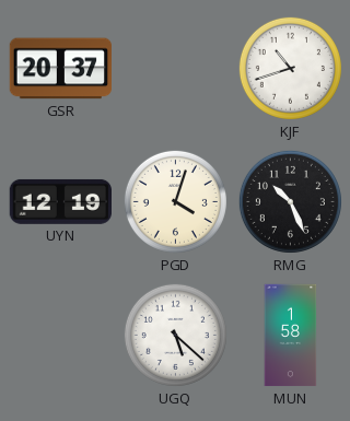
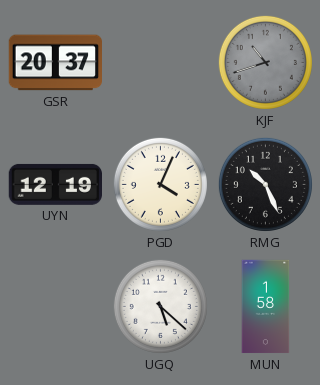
KJF dial: white -> grey (265, 62)
PGD: 4:03 -> 4:04 (160, 184)
